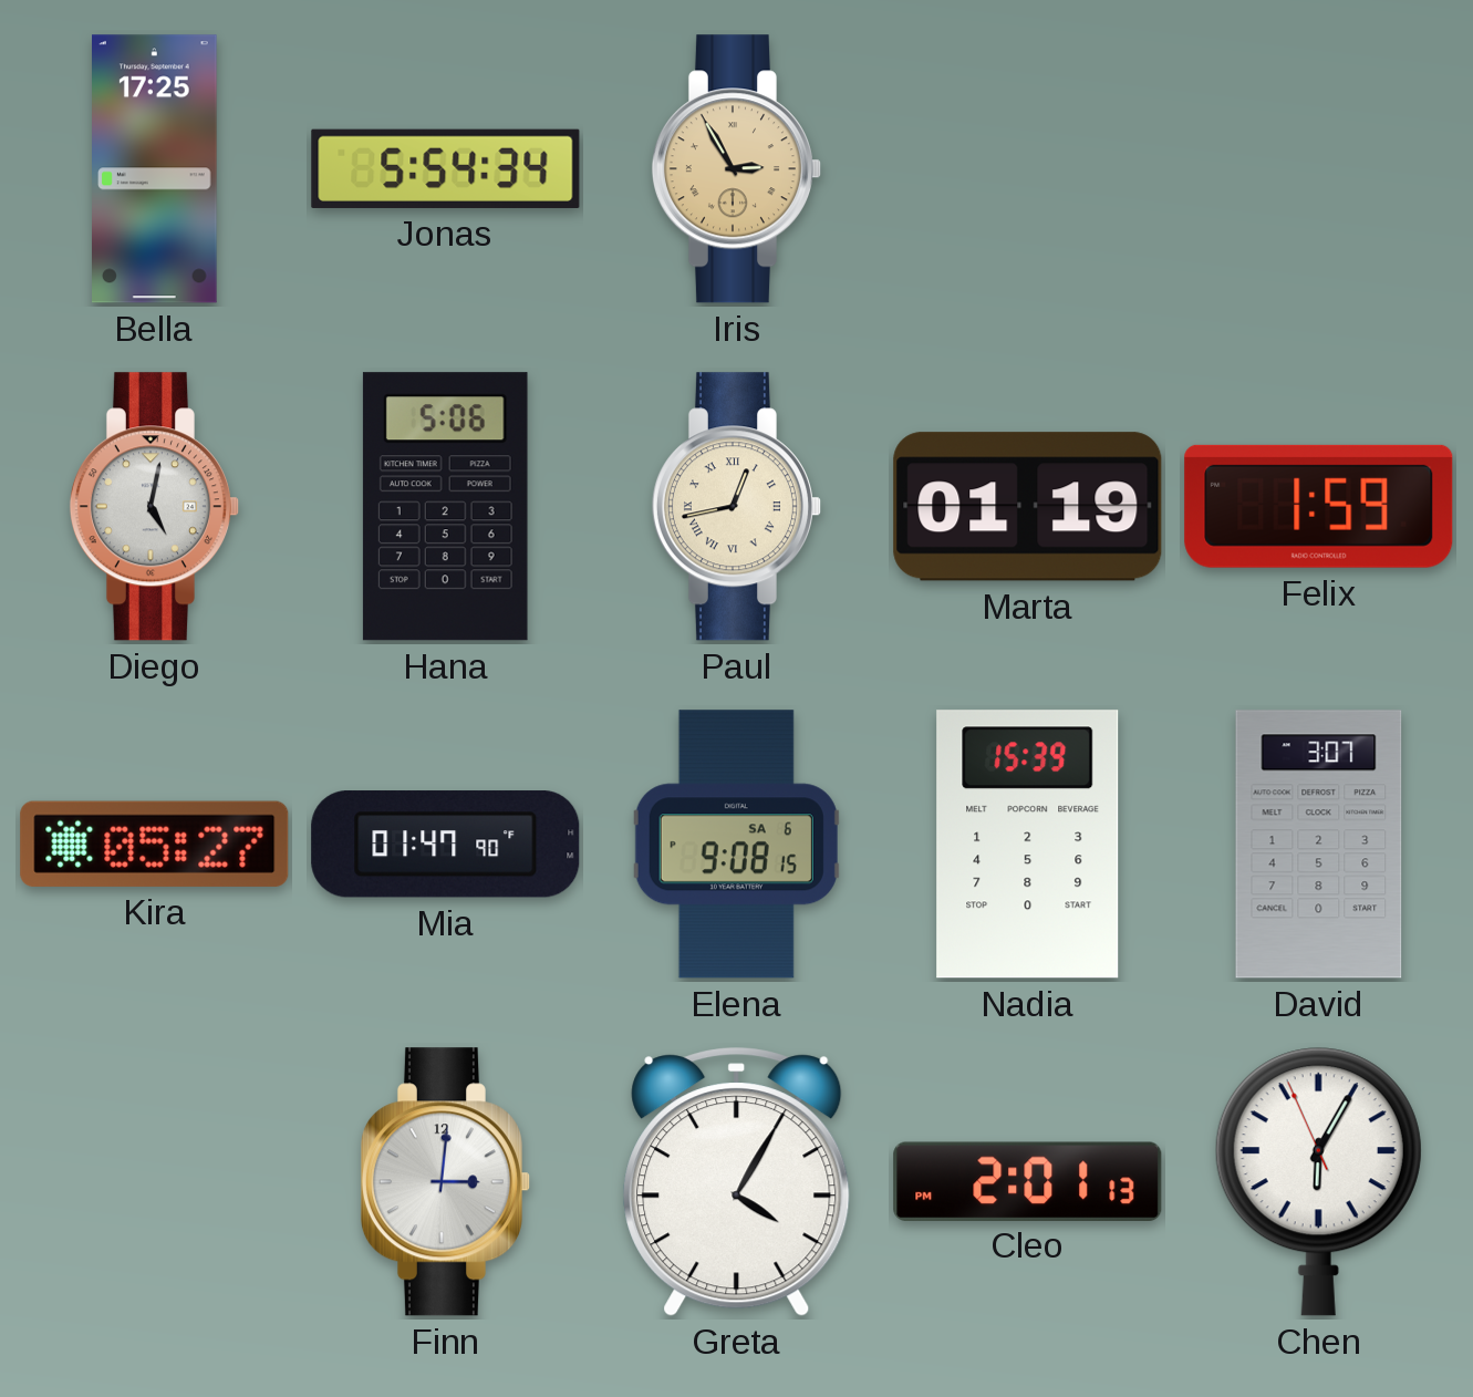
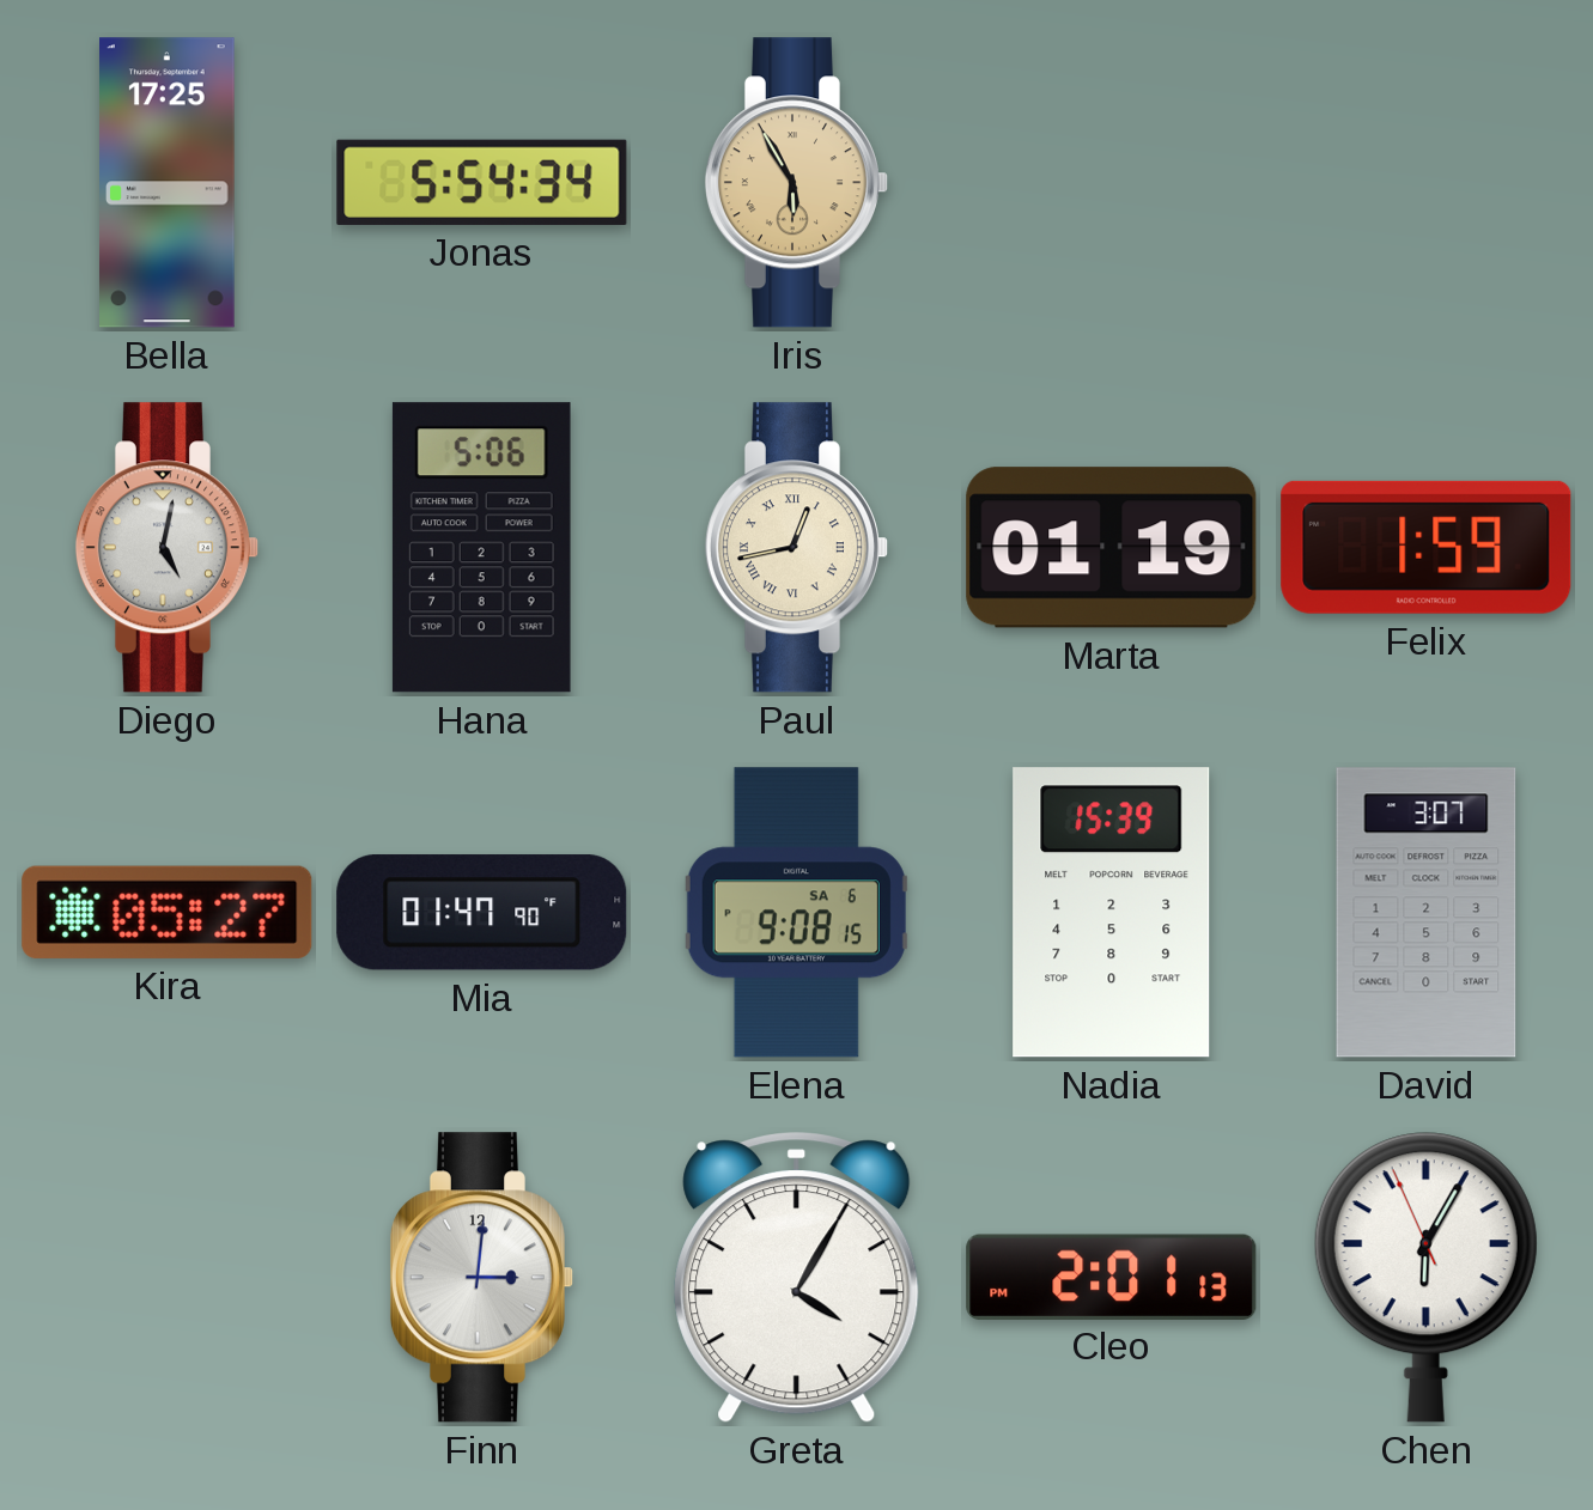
Iris: 2:55 -> 5:55 (796, 183)
